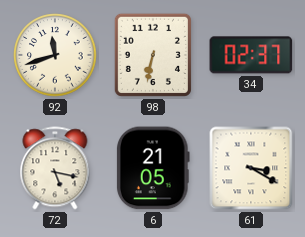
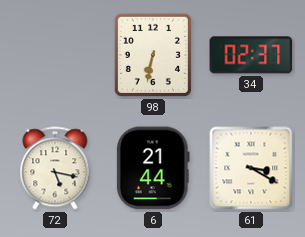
92: 11:42 -> none (55, 55)
6: 21:05 -> 21:44 (154, 168)
